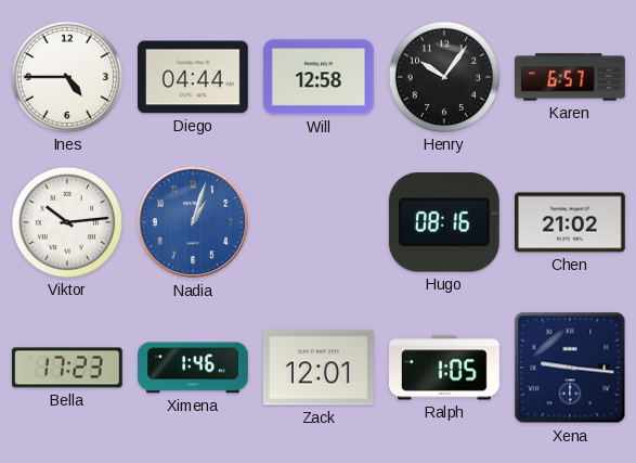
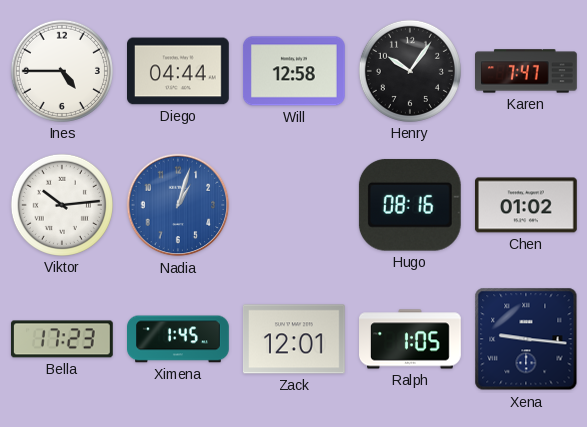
Karen: 6:57 -> 7:47 (527, 71)
Chen: 21:02 -> 01:02 (527, 205)
Ximena: 1:46 -> 1:45 (178, 339)
